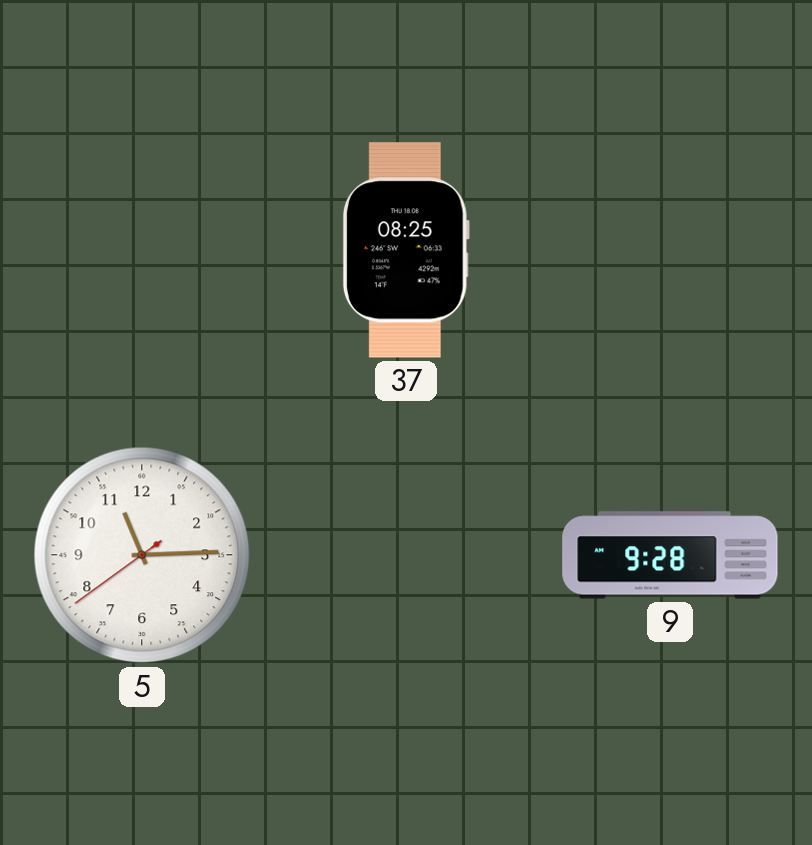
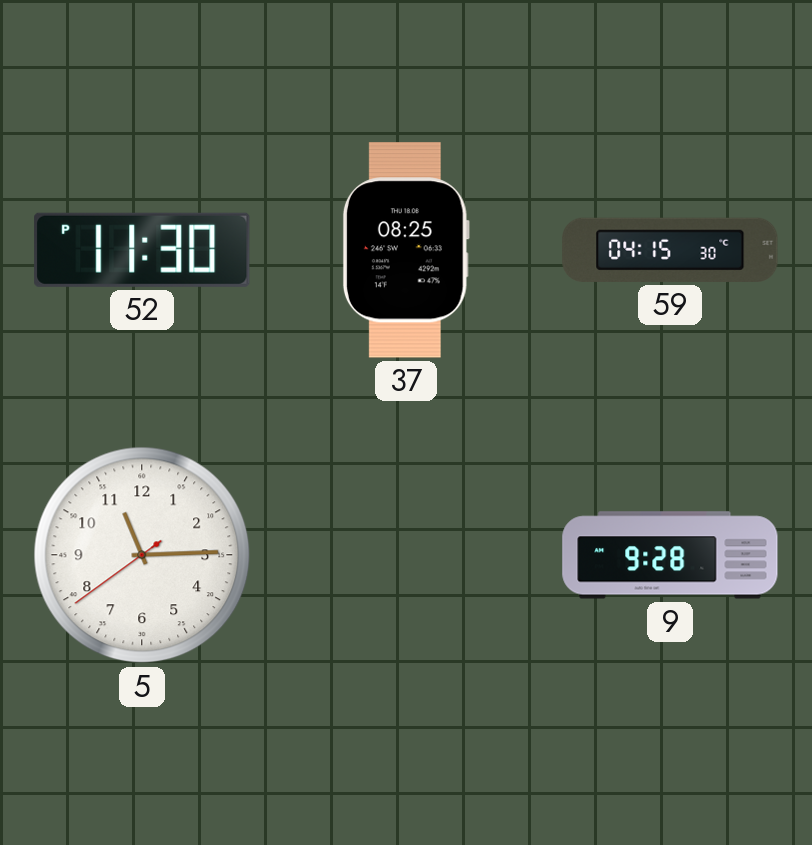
52: none -> 11:30 (142, 250)
59: none -> 04:15 (670, 250)
